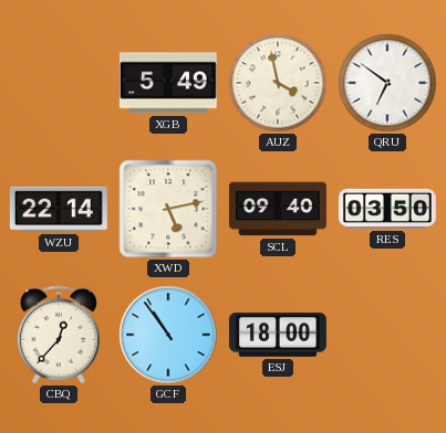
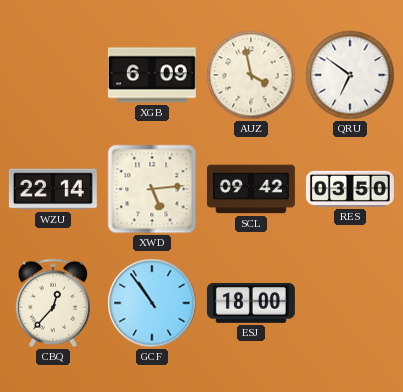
XGB: 5:49 -> 6:09 (152, 75)
XWD: 5:13 -> 5:14 (152, 189)
SCL: 09:40 -> 09:42 (251, 189)
